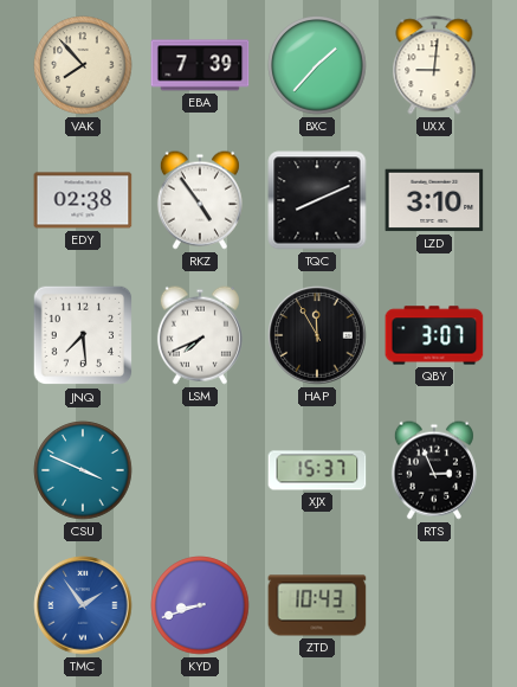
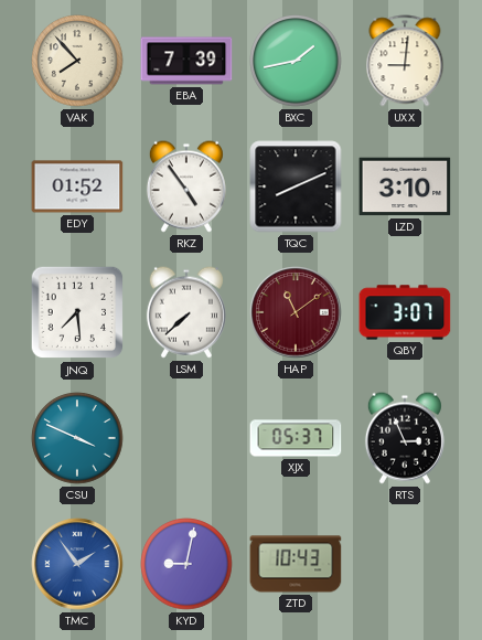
BXC: 1:37 -> 1:43 (296, 61)
EDY: 02:38 -> 01:52 (77, 186)
LSM: 7:41 -> 7:38 (186, 312)
HAP: 11:55 -> 11:09 (296, 312)
HAP dial: black -> burgundy (296, 312)
XJX: 15:37 -> 05:37 (296, 438)
KYD: 8:42 -> 9:02 (186, 564)
